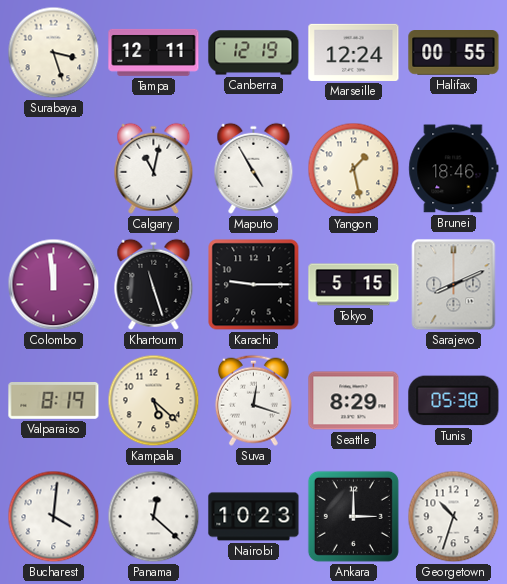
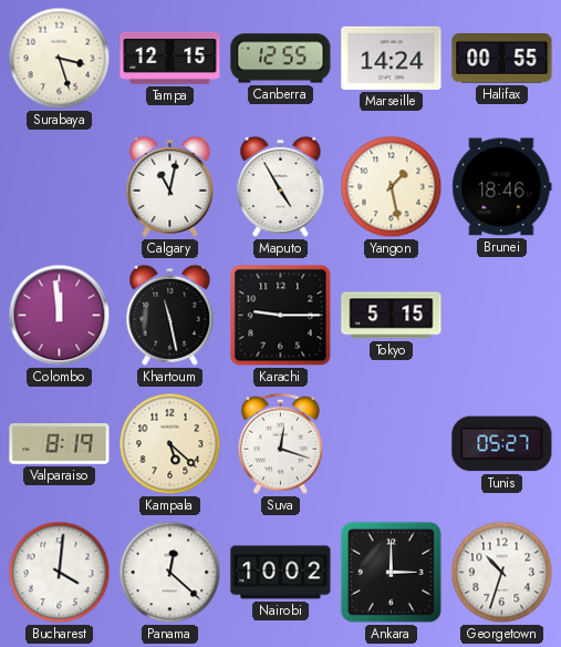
Tampa: 12:11 -> 12:15 (170, 58)
Canberra: 12:19 -> 12:55 (281, 59)
Marseille: 12:24 -> 14:24 (392, 58)
Khartoum: 11:27 -> 11:28 (170, 315)
Sarajevo: 8:11 -> none (454, 285)
Seattle: 8:29 -> none (354, 401)
Tunis: 05:38 -> 05:27 (502, 444)
Nairobi: 10:23 -> 10:02 (281, 573)
